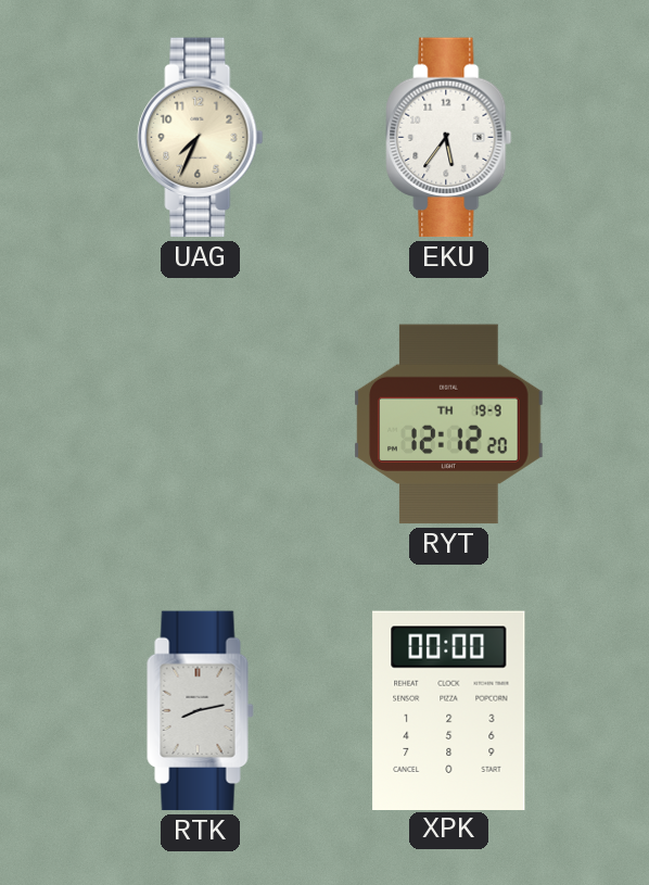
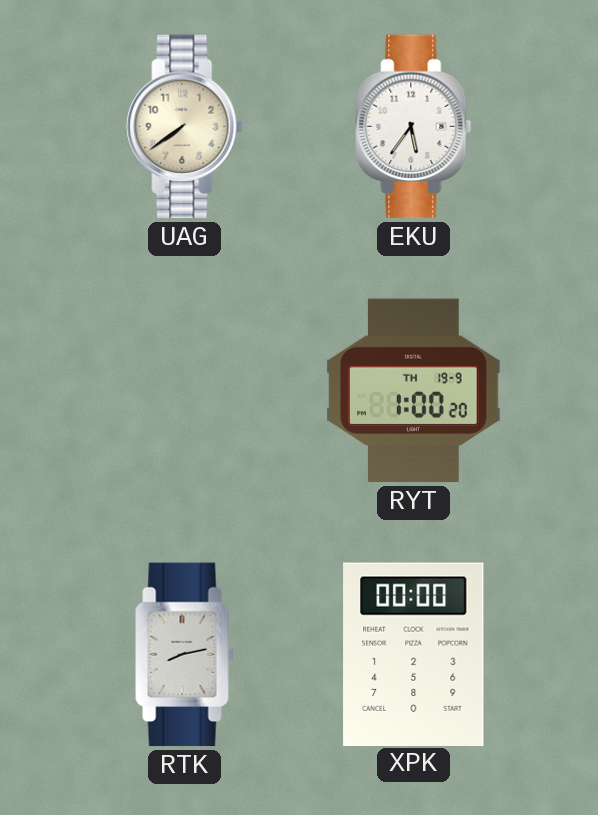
UAG: 7:34 -> 7:39 (185, 127)
RYT: 12:12 -> 1:00 (414, 391)
